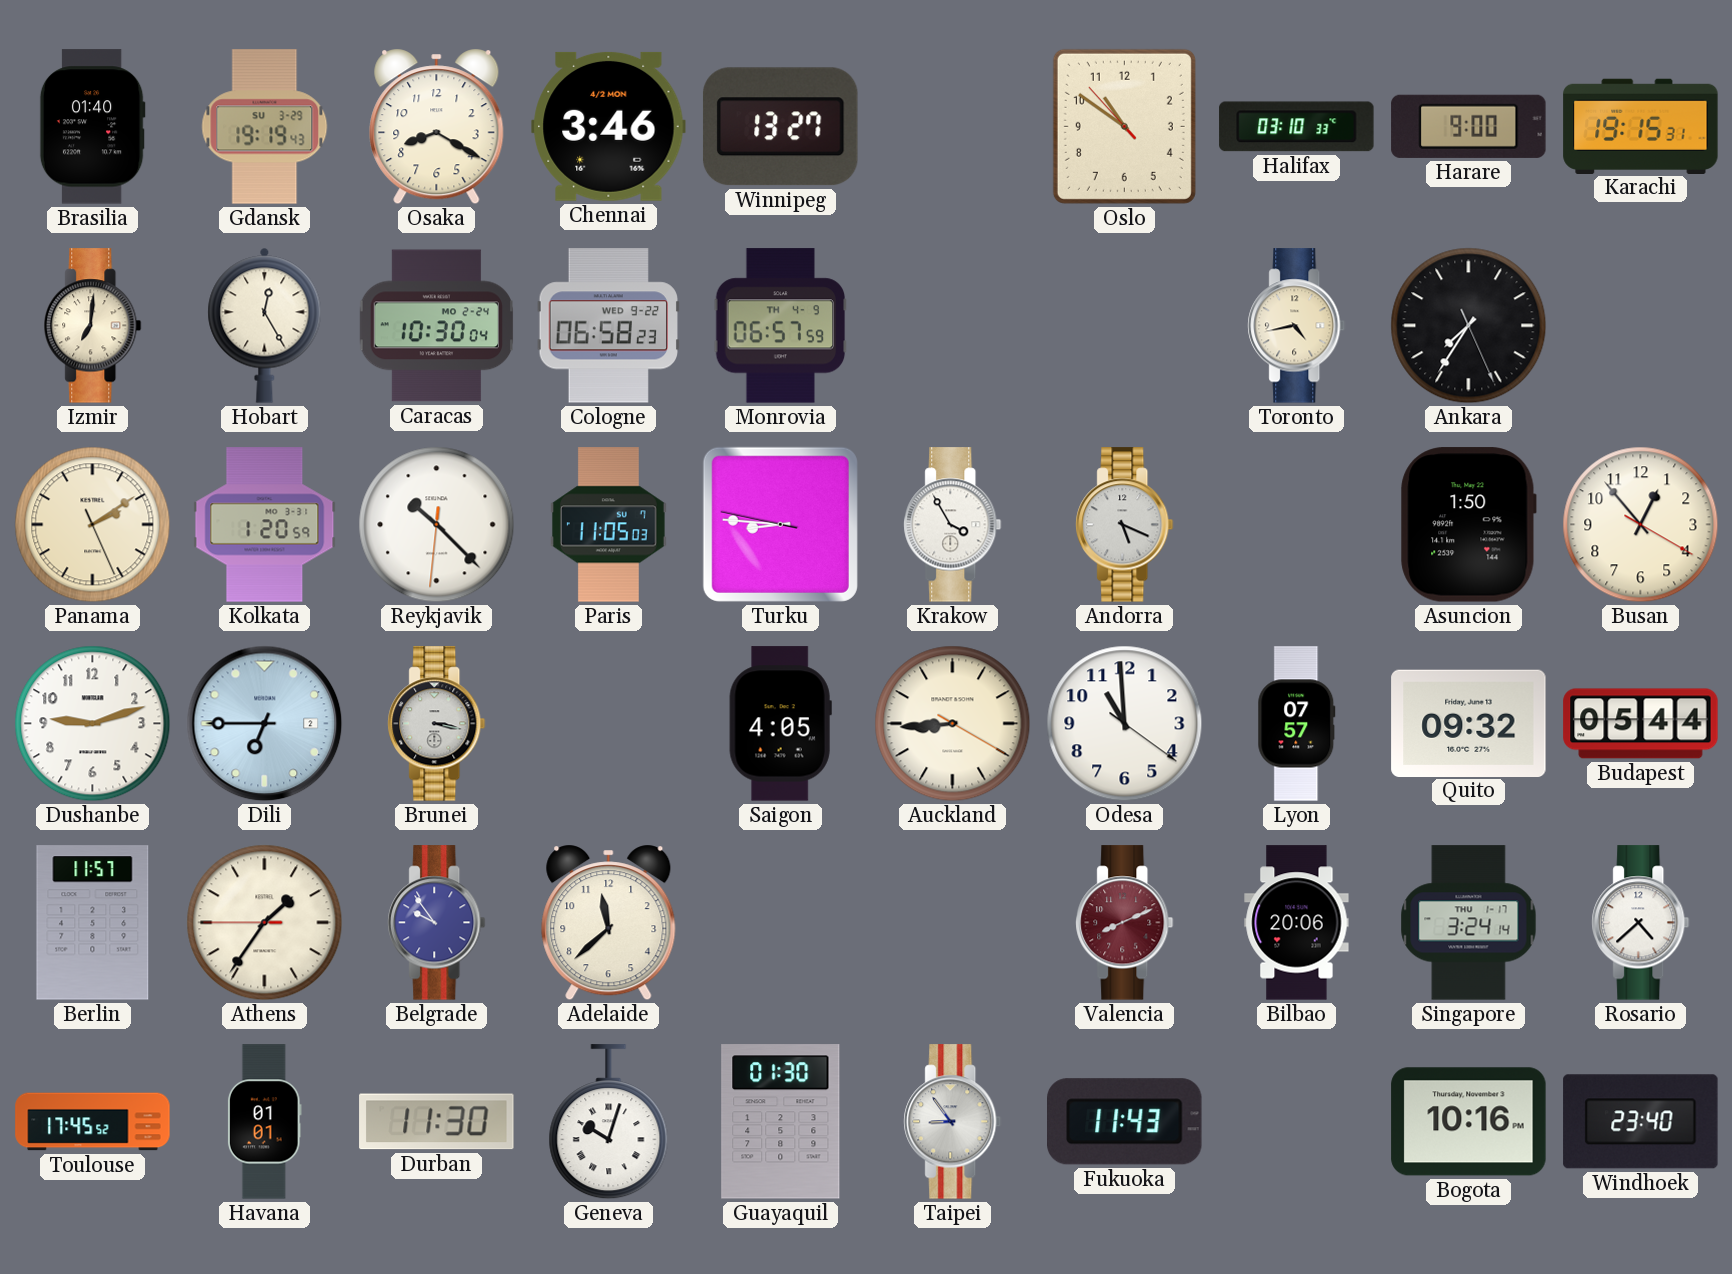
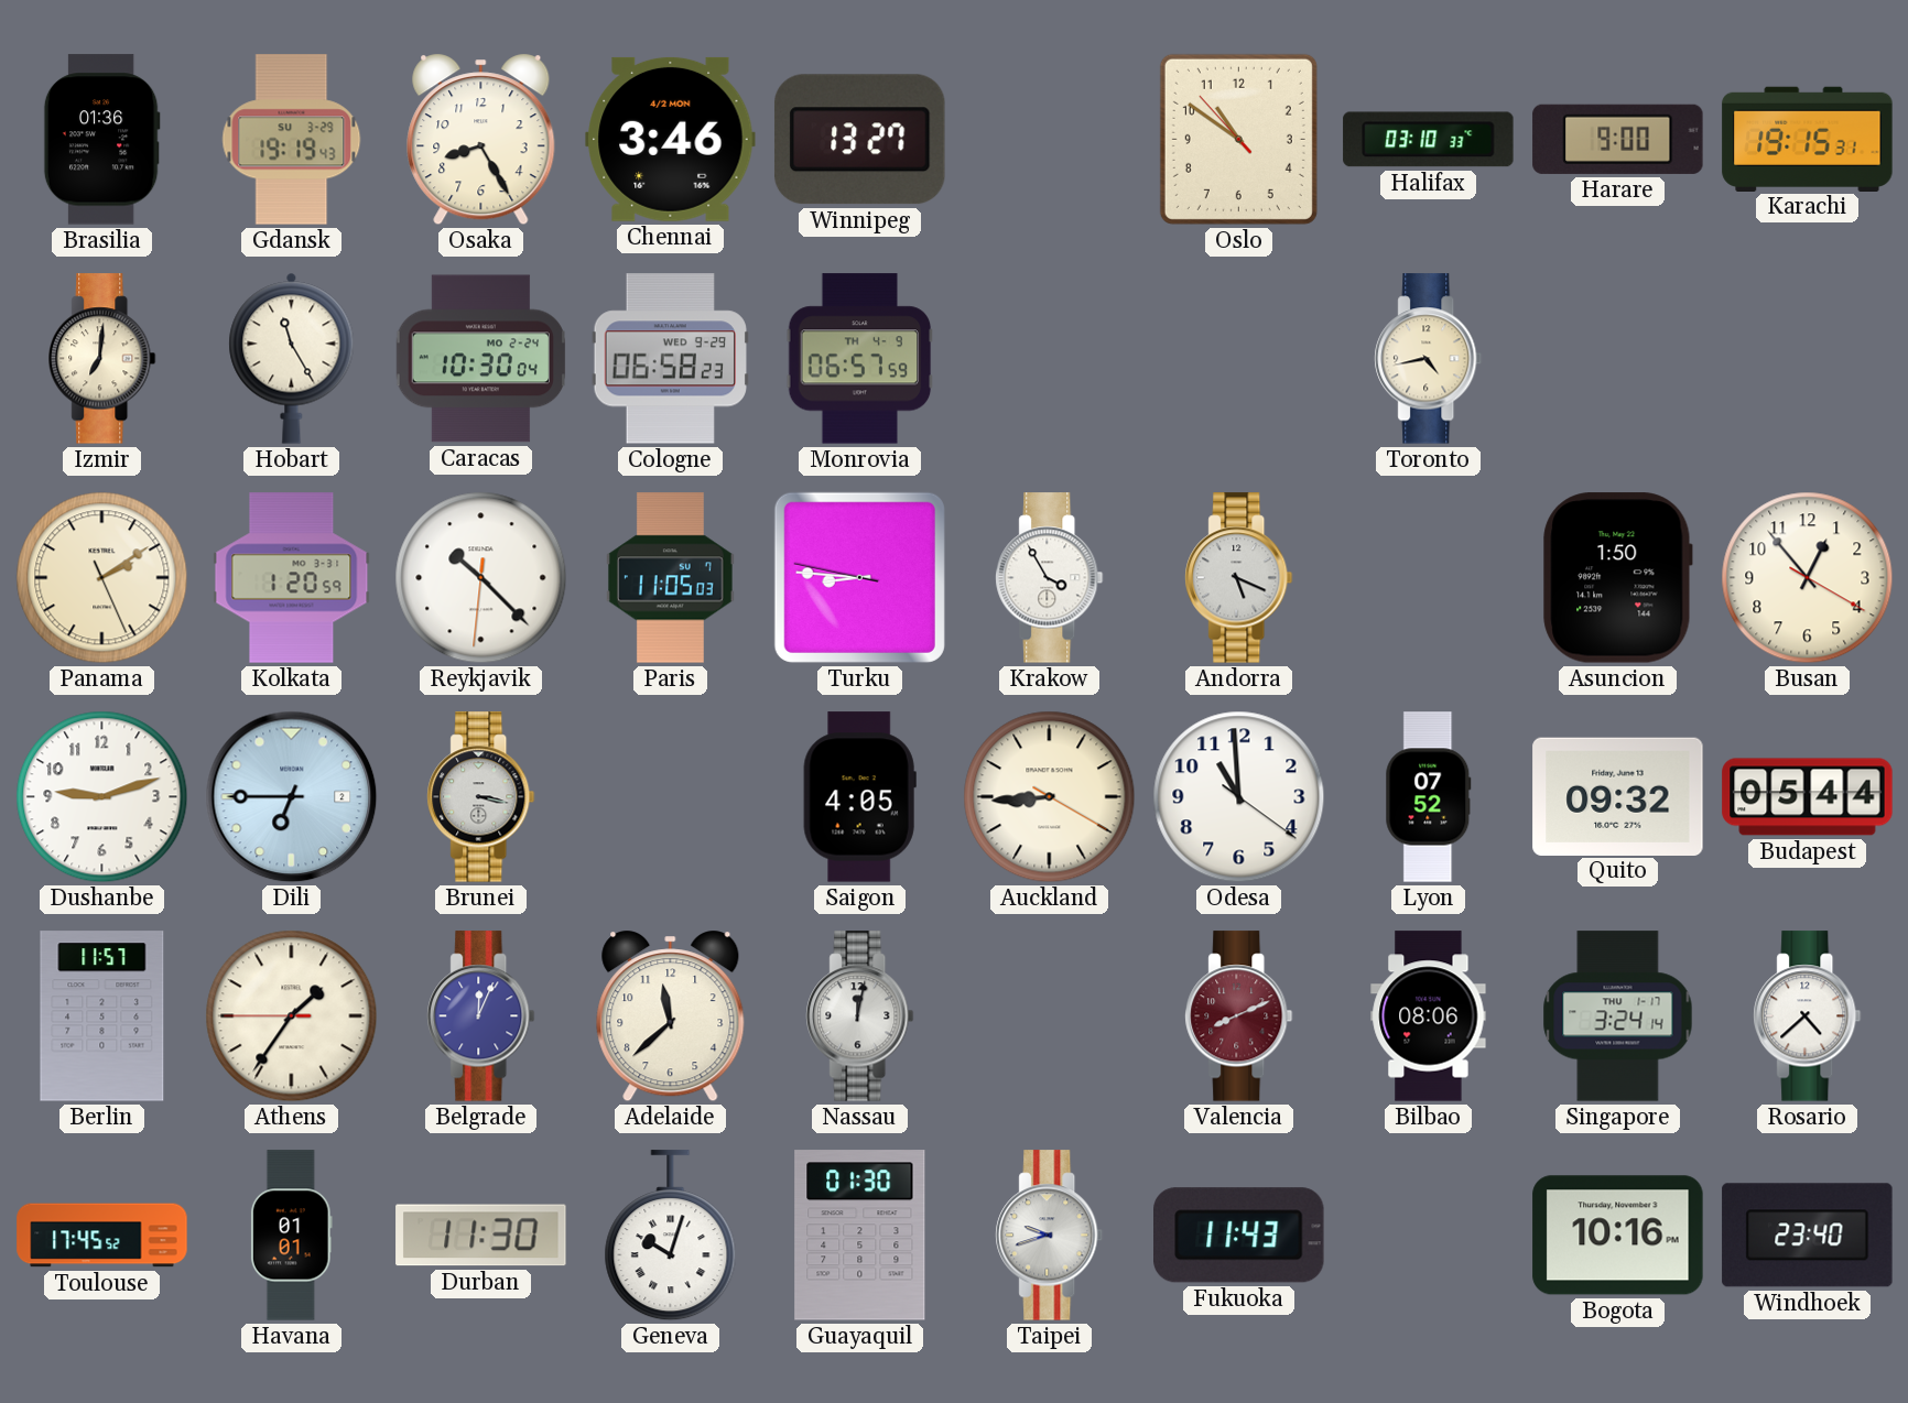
Brasilia: 01:40 -> 01:36 (101, 140)
Osaka: 8:20 -> 8:25 (481, 140)
Hobart: 12:25 -> 11:25 (292, 358)
Cologne date: WED 9-22 -> WED 9-29 (670, 359)
Ankara: 7:35 -> none (1469, 326)
Lyon: 07:57 -> 07:52 (1429, 797)
Belgrade: 9:54 -> 12:04 (481, 1016)
Nassau: none -> 12:02 (860, 1016)
Bilbao: 20:06 -> 08:06 (1429, 1016)
Taipei: 8:54 -> 9:42 (1050, 1236)
